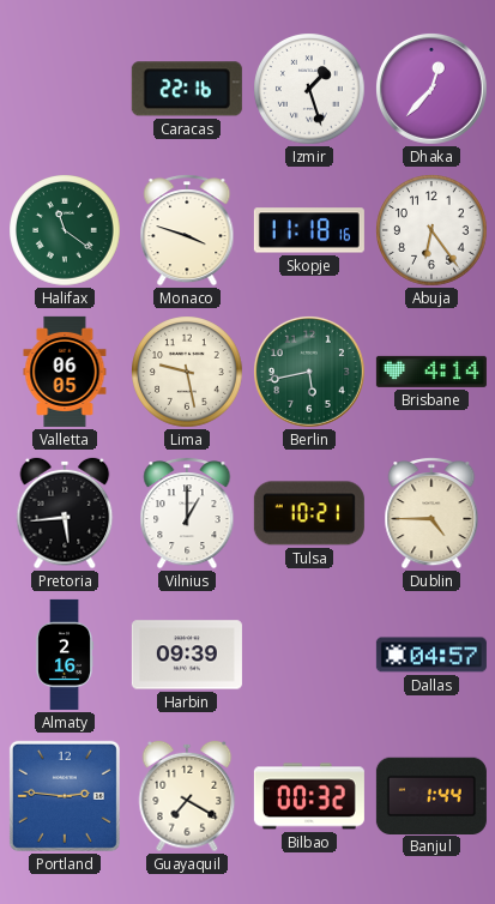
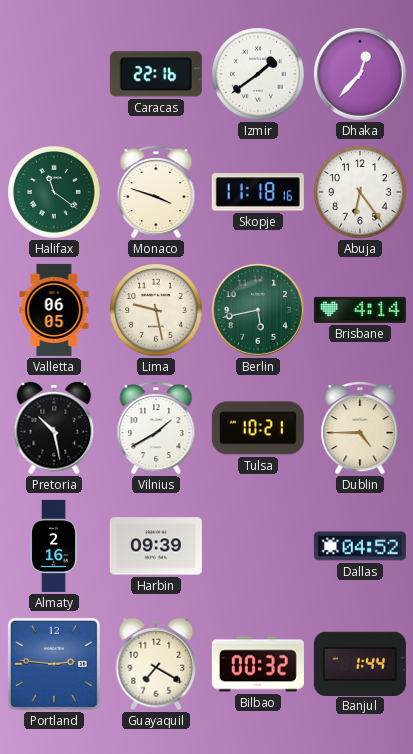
Izmir: 1:27 -> 1:39 (258, 74)
Pretoria: 5:44 -> 10:28 (54, 428)
Vilnius: 1:00 -> 1:40 (156, 429)
Dallas: 04:57 -> 04:52 (360, 546)
